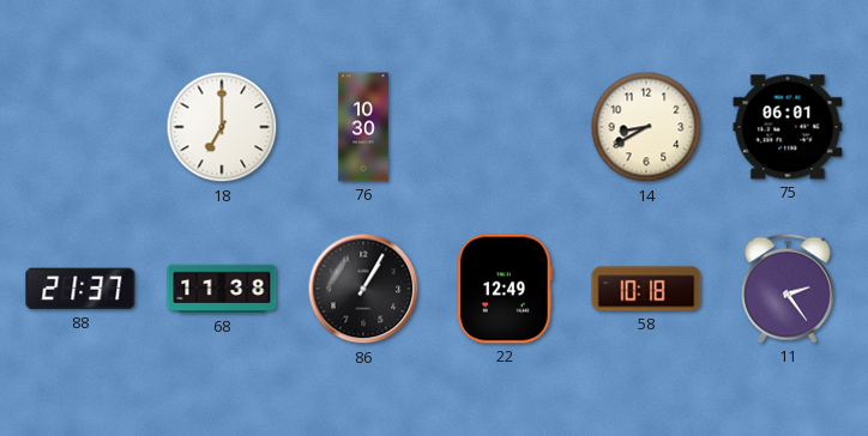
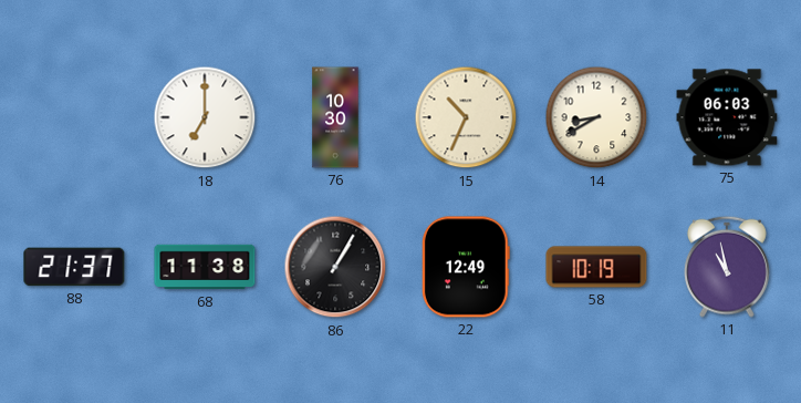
15: none -> 10:34 (466, 117)
75: 06:01 -> 06:03 (727, 117)
58: 10:18 -> 10:19 (596, 267)
11: 2:24 -> 10:58 (727, 267)
